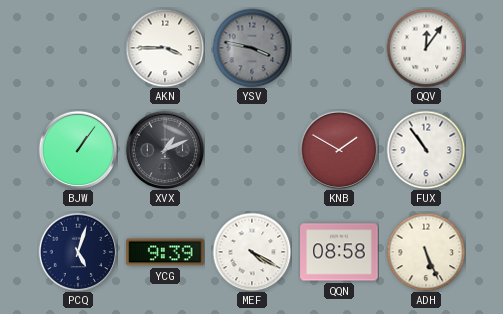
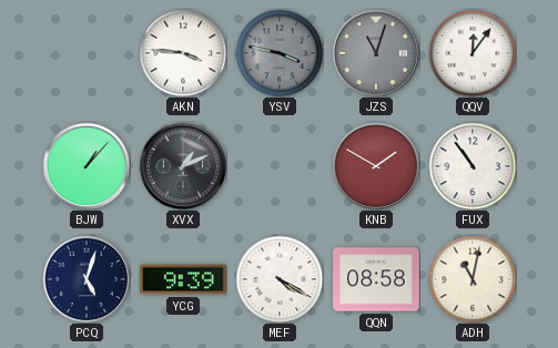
AKN: 3:45 -> 3:46 (183, 53)
JZS: none -> 11:03 (376, 53)
BJW: 1:06 -> 1:07 (87, 166)
ADH: 5:26 -> 11:02 (473, 279)
